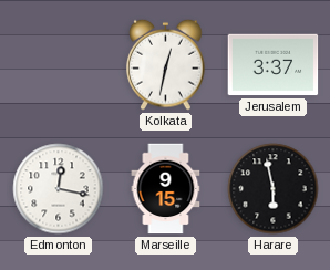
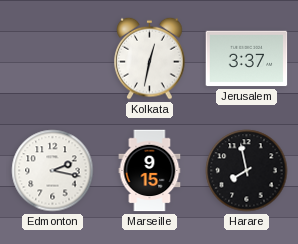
Edmonton: 12:17 -> 2:17 (53, 171)
Harare: 5:58 -> 7:58 (247, 171)
